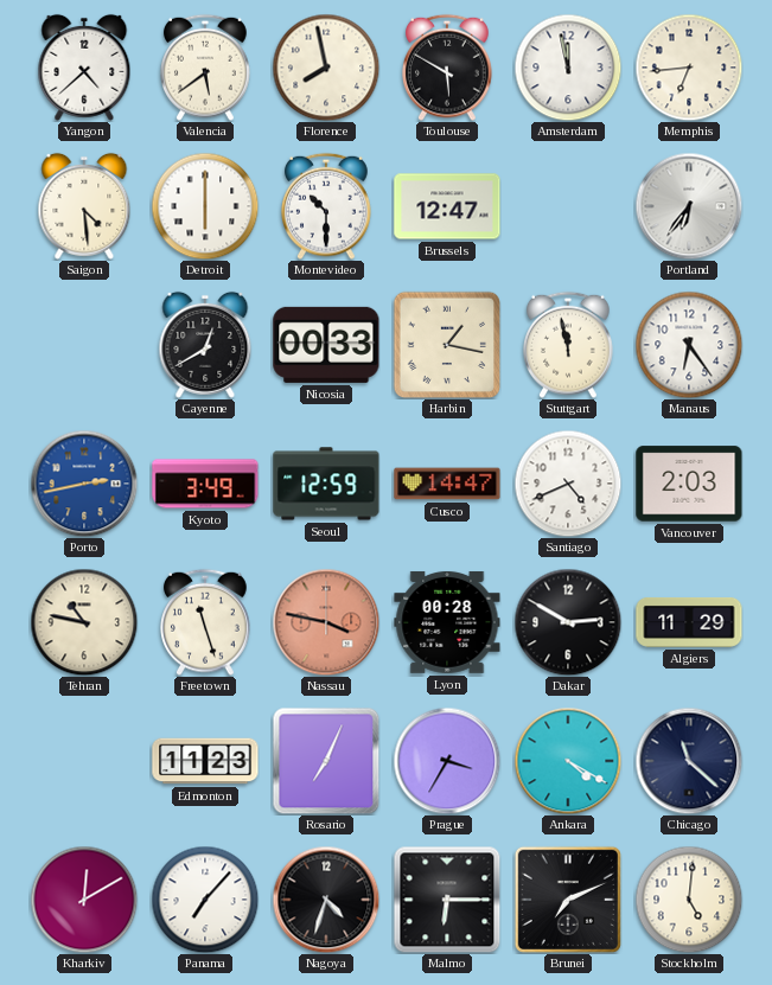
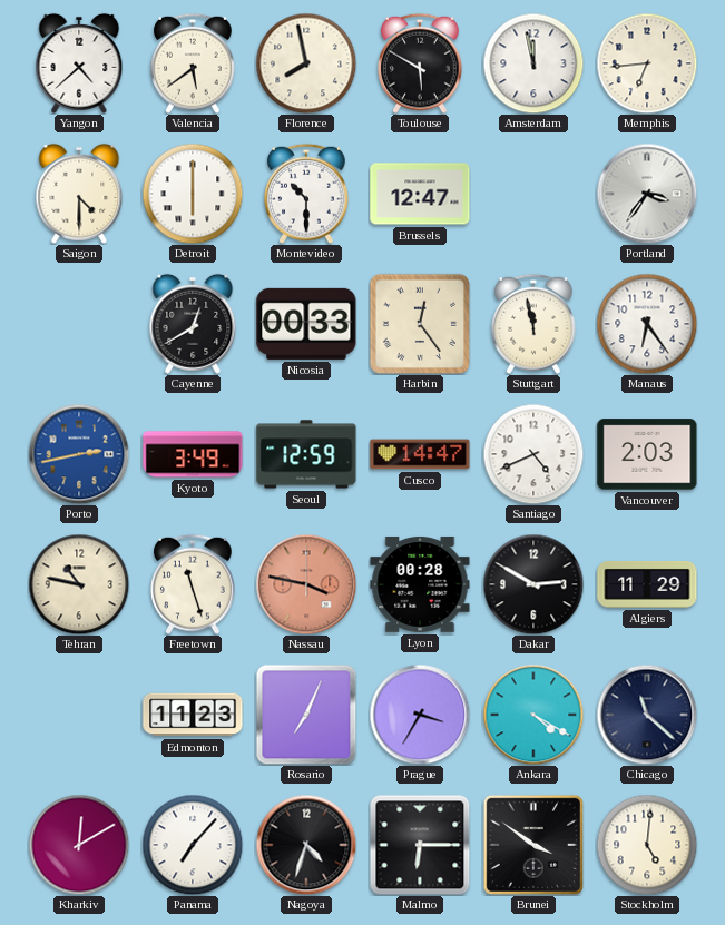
Saigon: 4:29 -> 4:30 (79, 194)
Portland: 6:36 -> 3:36 (647, 194)
Harbin: 1:17 -> 12:24 (420, 324)
Brunei: 7:11 -> 3:51 (533, 845)
